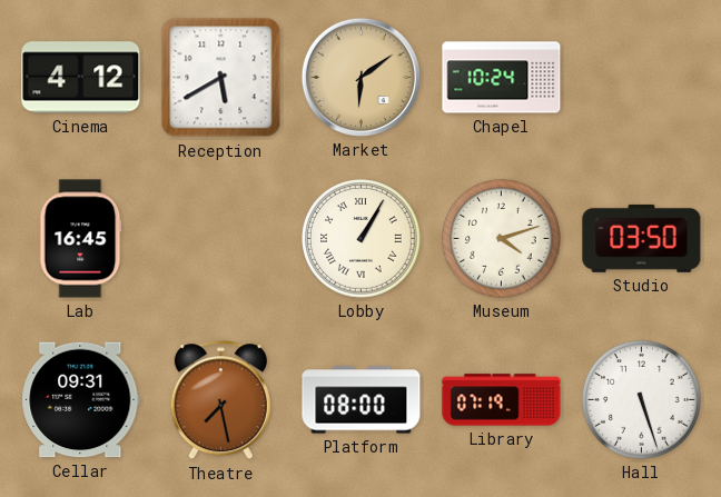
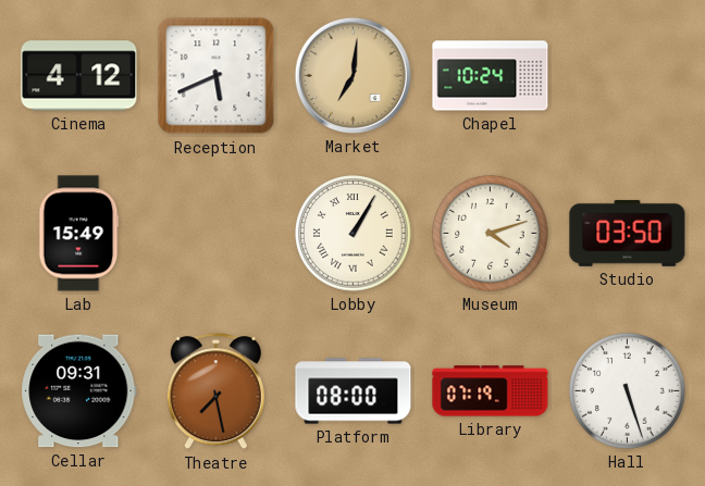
Reception: 5:40 -> 5:41 (217, 76)
Market: 6:09 -> 7:01 (352, 75)
Lab: 16:45 -> 15:49 (79, 234)
